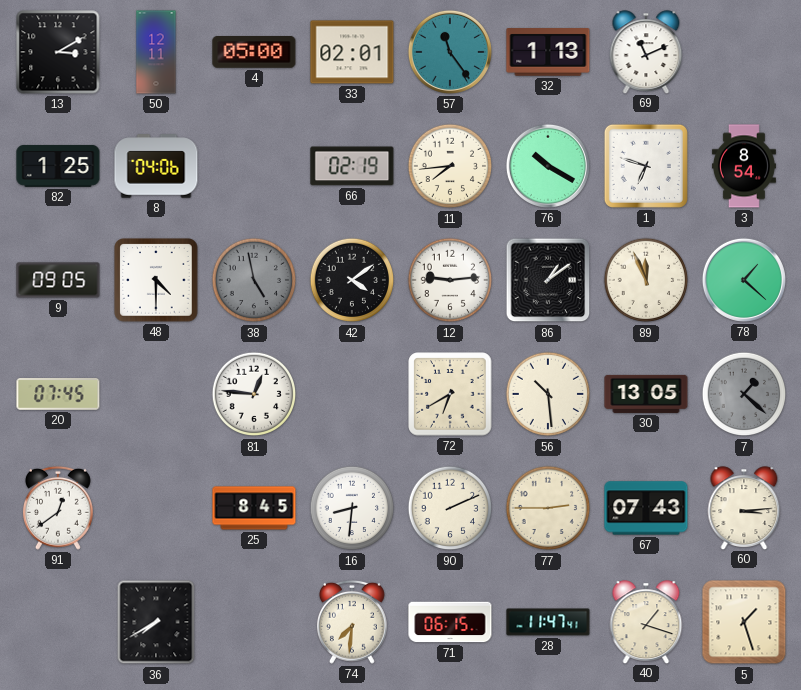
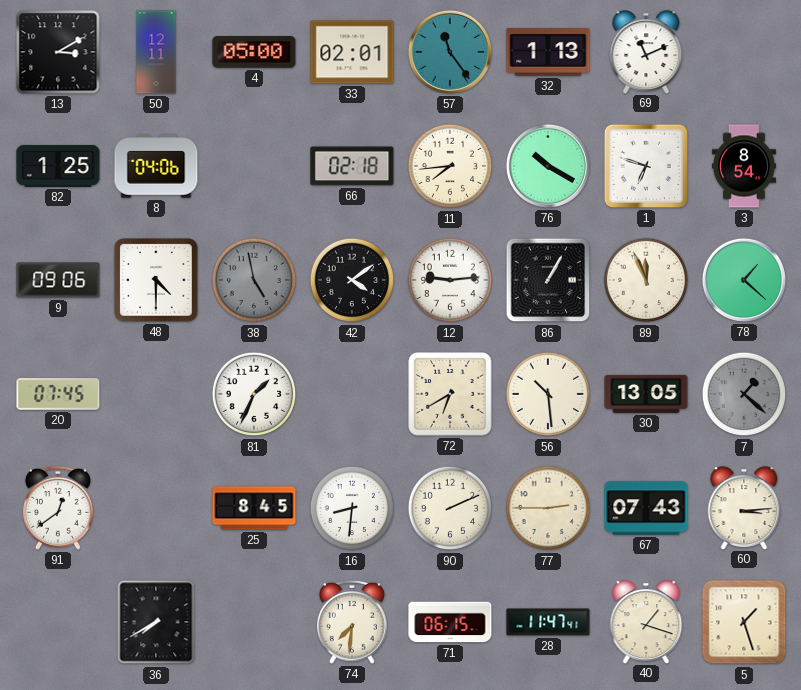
66: 02:19 -> 02:18 (352, 166)
9: 09:05 -> 09:06 (58, 280)
86: 1:09 -> 1:05 (548, 280)
81: 12:46 -> 1:34 (254, 394)
